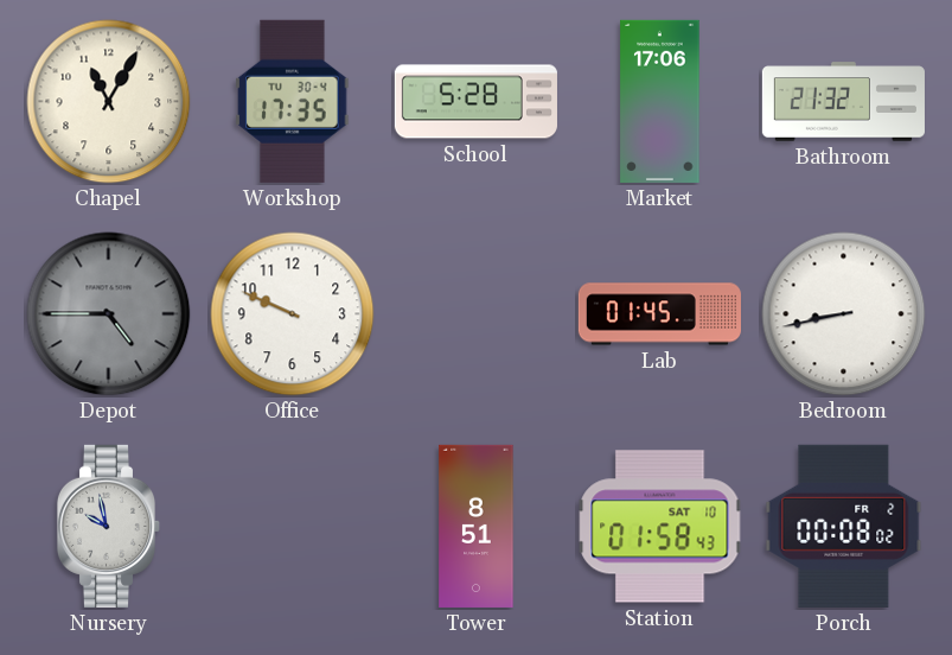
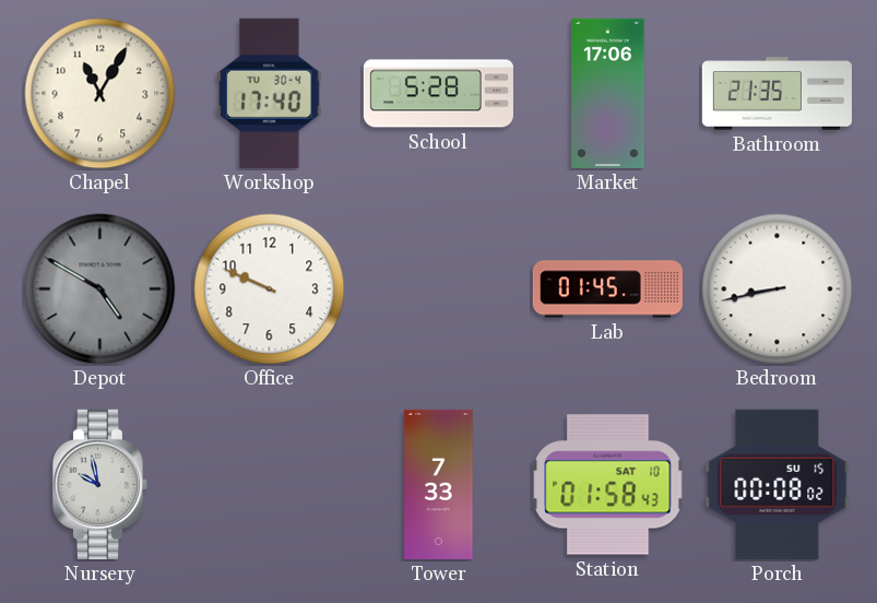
Workshop: 17:35 -> 17:40 (270, 93)
Bathroom: 21:32 -> 21:35 (777, 94)
Depot: 4:45 -> 4:50 (100, 289)
Tower: 8:51 -> 7:33 (439, 484)
Porch date: FR 2 -> SU 15 (778, 484)
